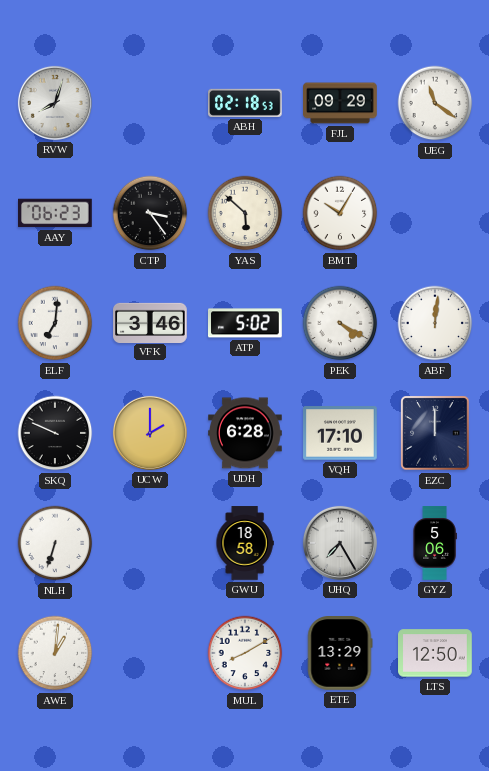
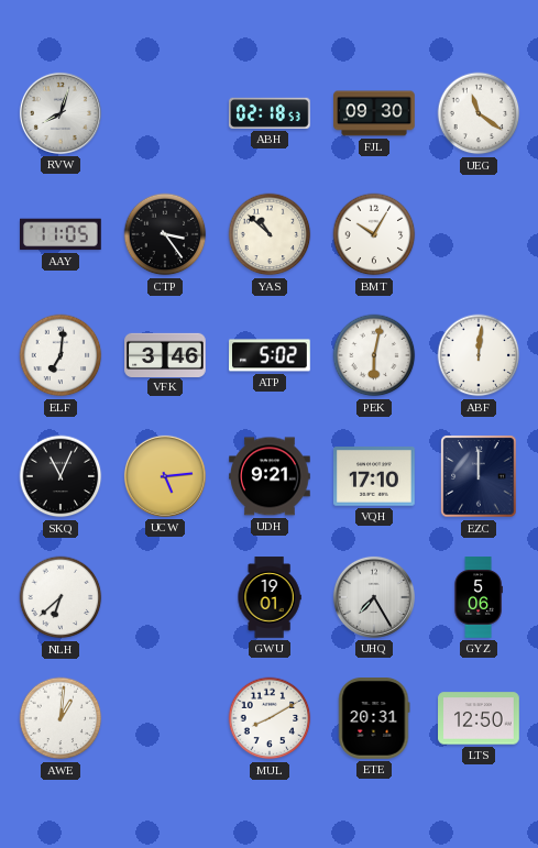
FJL: 09:29 -> 09:30 (374, 113)
AAY: 06:23 -> 11:05 (62, 234)
YAS: 5:52 -> 10:52 (270, 234)
PEK: 4:20 -> 6:02 (374, 355)
SKQ: 9:49 -> 11:04 (61, 476)
UCW: 2:00 -> 5:14 (165, 476)
UDH: 6:28 -> 9:21 (270, 476)
NLH: 6:33 -> 6:38 (61, 597)
GWU: 18:58 -> 19:01 (270, 597)
ETE: 13:29 -> 20:31 (374, 719)
